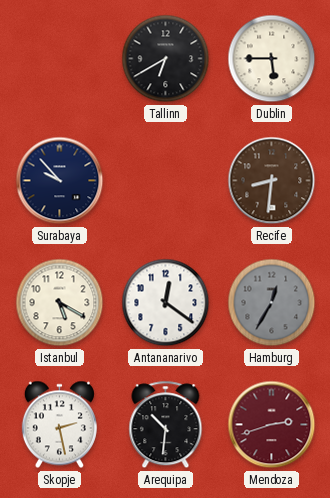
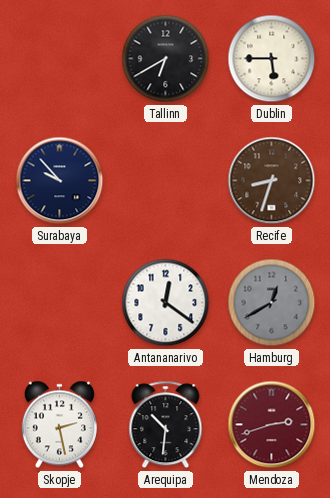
Recife: 8:31 -> 8:33 (272, 181)
Istanbul: 5:20 -> none (60, 303)
Hamburg: 12:35 -> 12:40 (272, 303)
